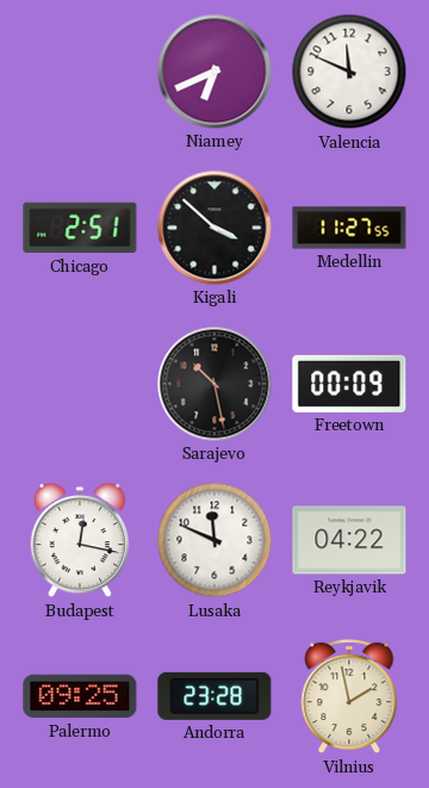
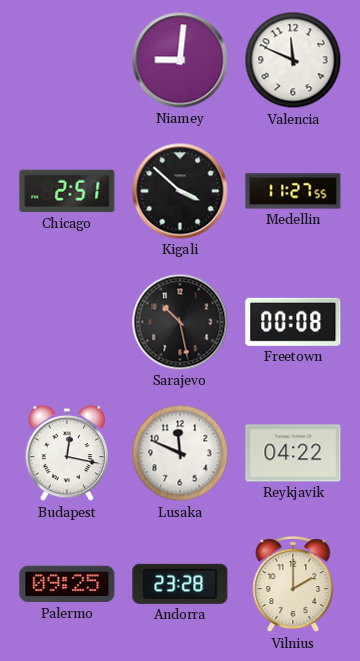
Niamey: 6:41 -> 9:01 (180, 60)
Freetown: 00:09 -> 00:08 (293, 322)
Vilnius: 1:58 -> 2:00 (293, 584)
